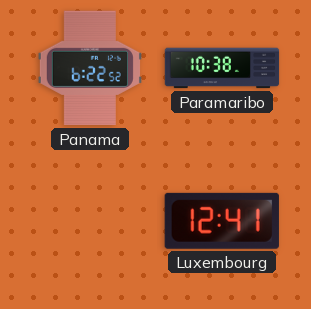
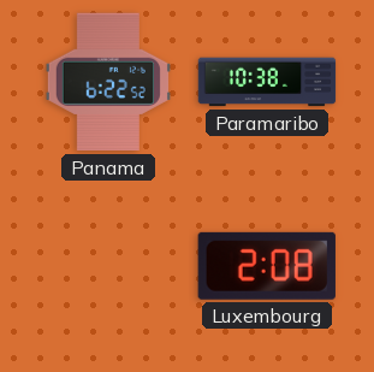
Luxembourg: 12:41 -> 2:08 (267, 266)
